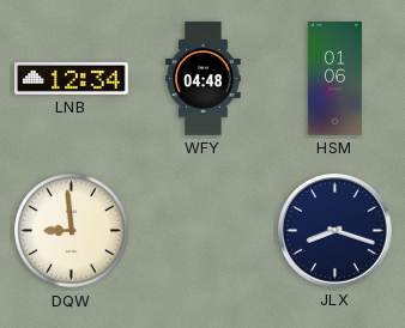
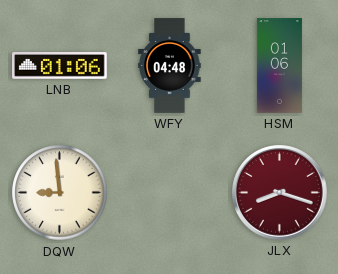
LNB: 12:34 -> 01:06 (60, 66)
JLX dial: navy -> burgundy (280, 193)
